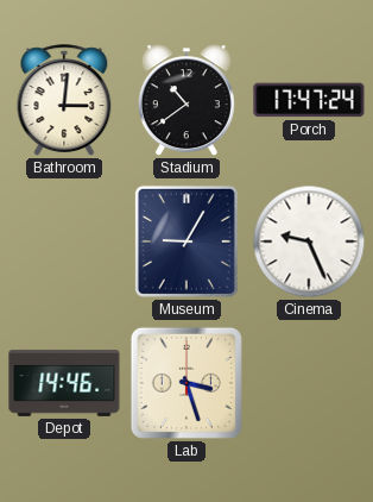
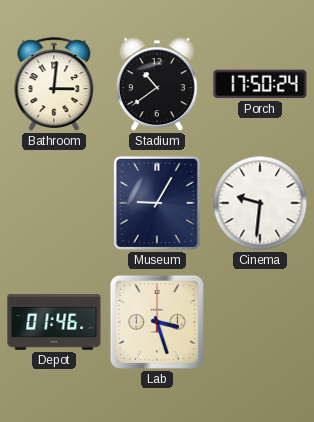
Porch: 17:47 -> 17:50 (260, 84)
Cinema: 9:26 -> 9:31 (260, 203)
Depot: 14:46 -> 01:46 (54, 322)
